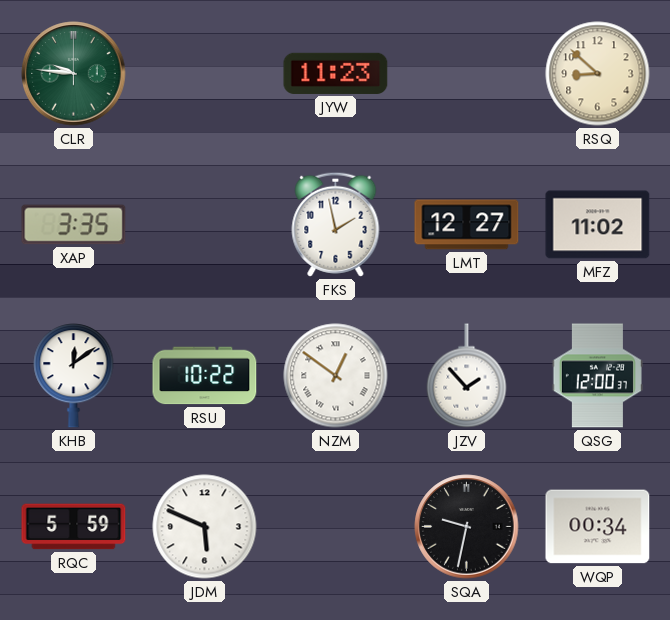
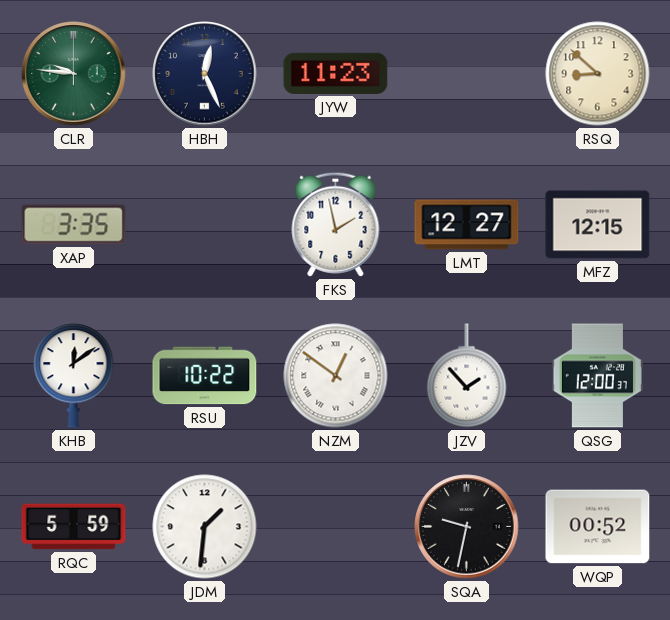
HBH: none -> 12:26 (205, 74)
MFZ: 11:02 -> 12:15 (598, 225)
JDM: 5:49 -> 1:31 (205, 527)
WQP: 00:34 -> 00:52 (598, 527)
